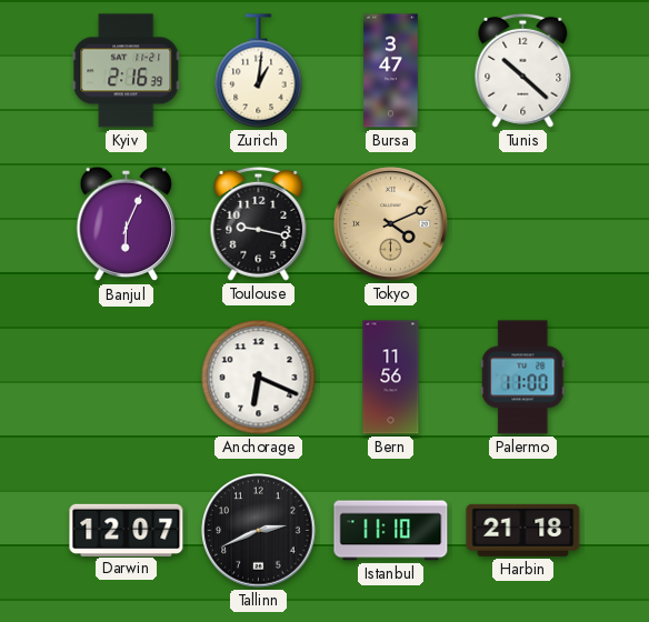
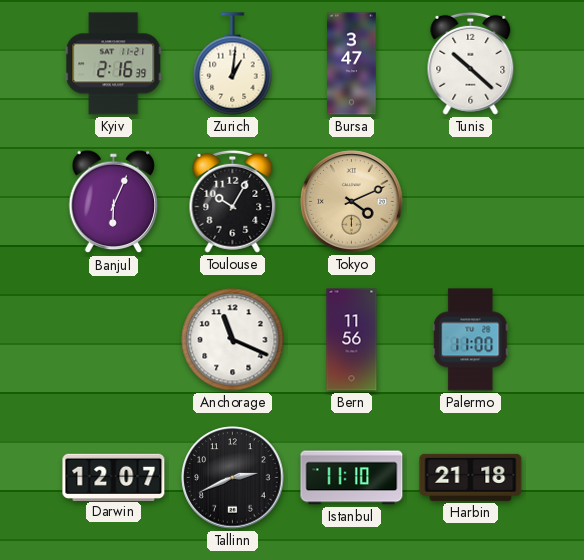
Toulouse: 9:17 -> 10:05 (233, 201)
Anchorage: 6:19 -> 11:19 (233, 340)
